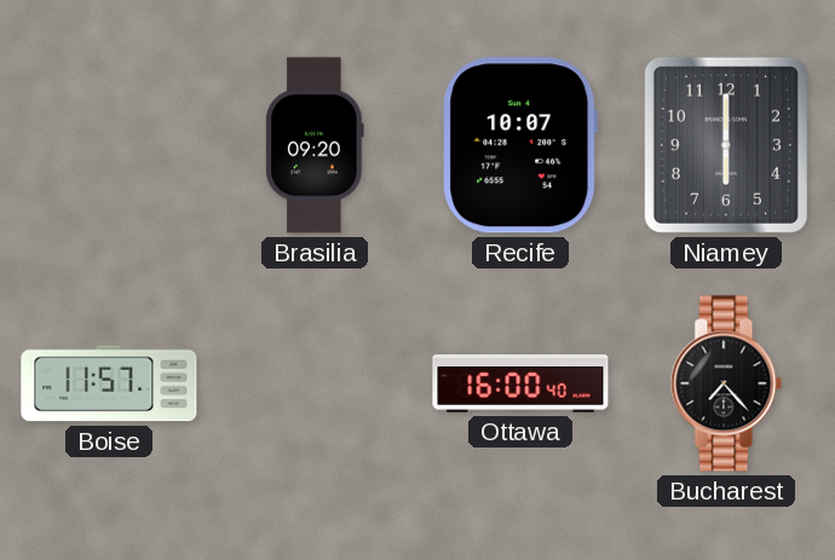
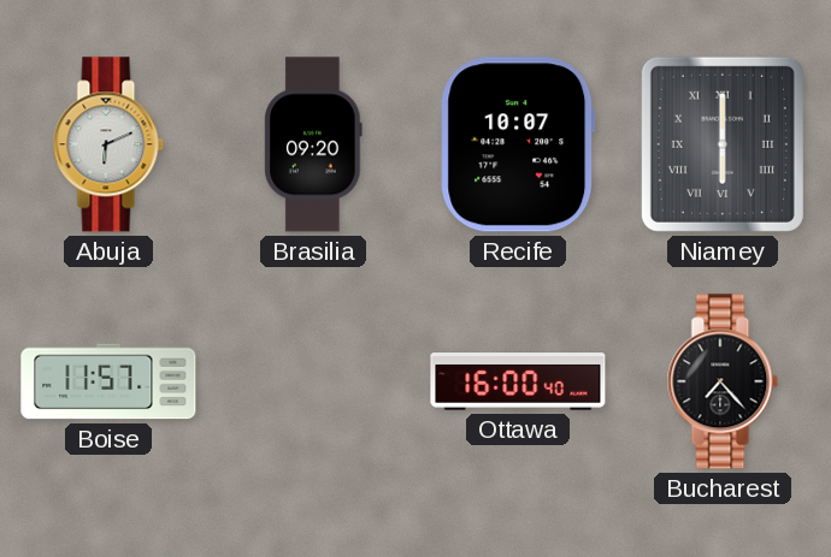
Abuja: none -> 6:11 (108, 144)
Niamey numerals: Arabic -> Roman (723, 144)
